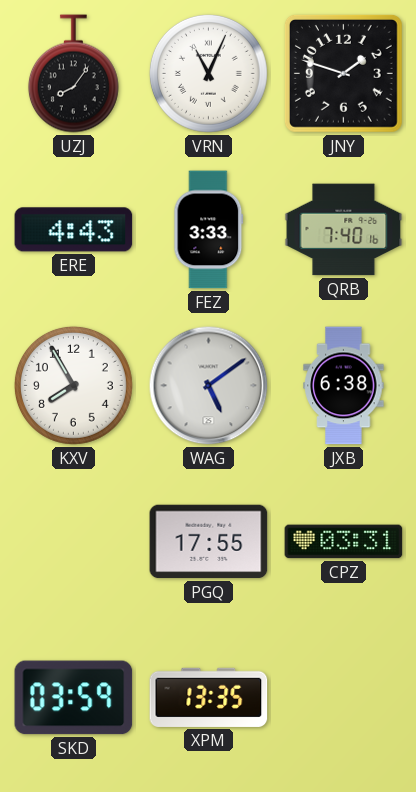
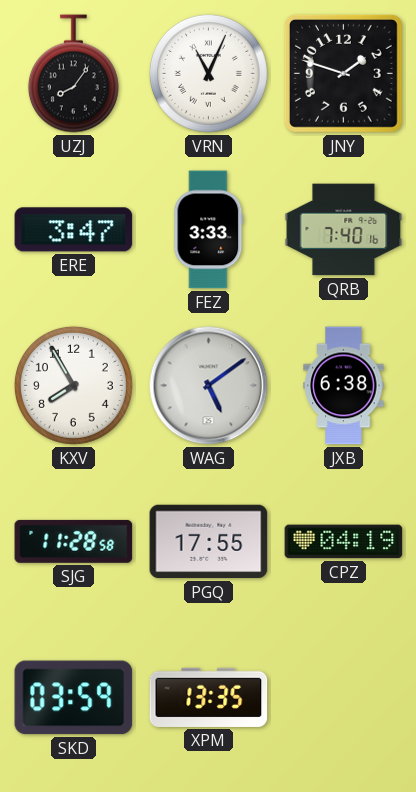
ERE: 4:43 -> 3:47 (74, 230)
SJG: none -> 11:28 (74, 541)
CPZ: 03:31 -> 04:19 (344, 542)
